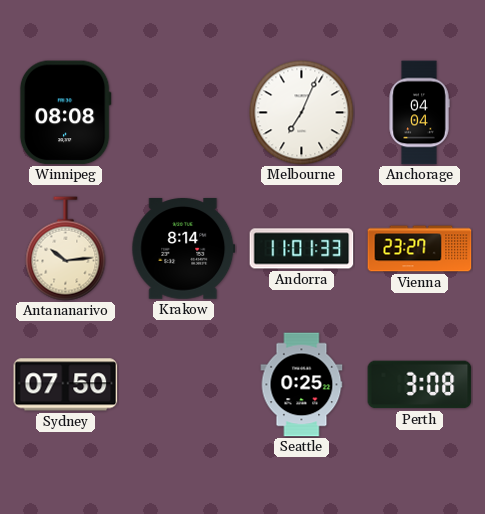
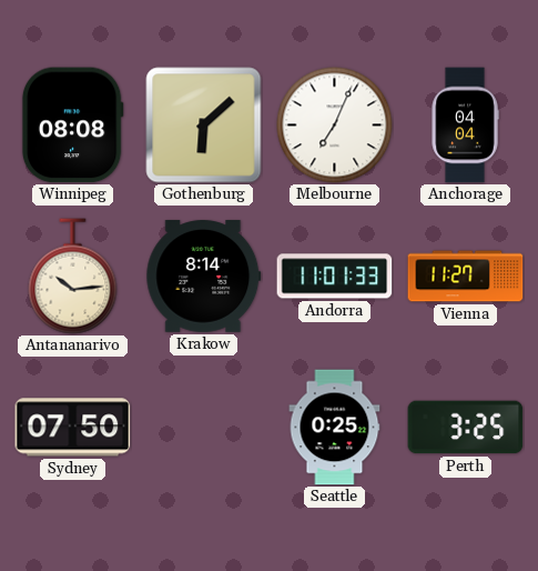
Gothenburg: none -> 6:08 (204, 126)
Vienna: 23:27 -> 11:27 (466, 277)
Perth: 3:08 -> 3:25 (466, 428)
